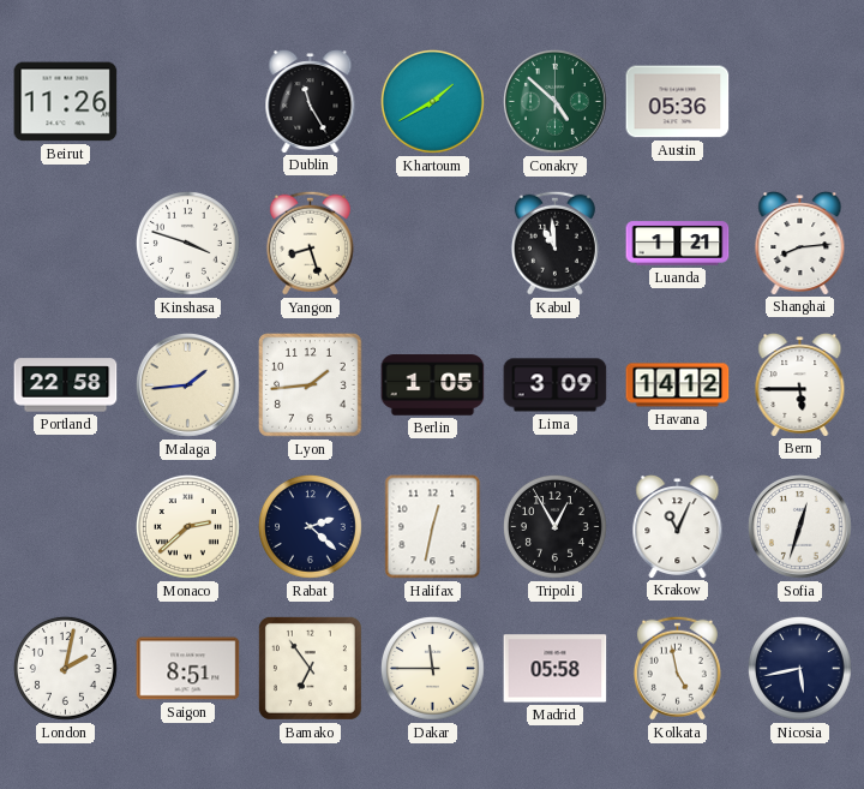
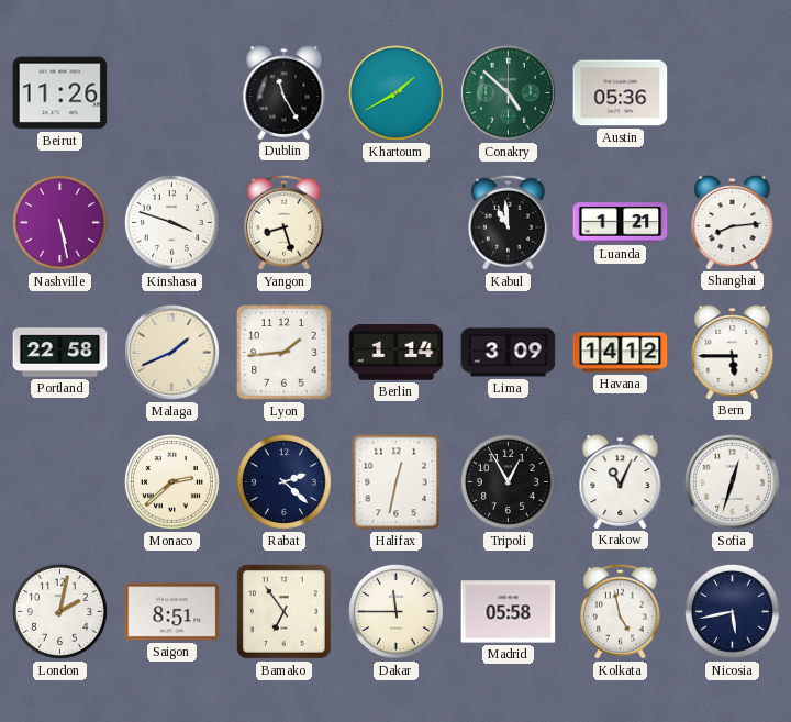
Nashville: none -> 5:28 (59, 222)
Malaga: 1:44 -> 1:41 (172, 353)
Berlin: 1:05 -> 1:14 (397, 353)
